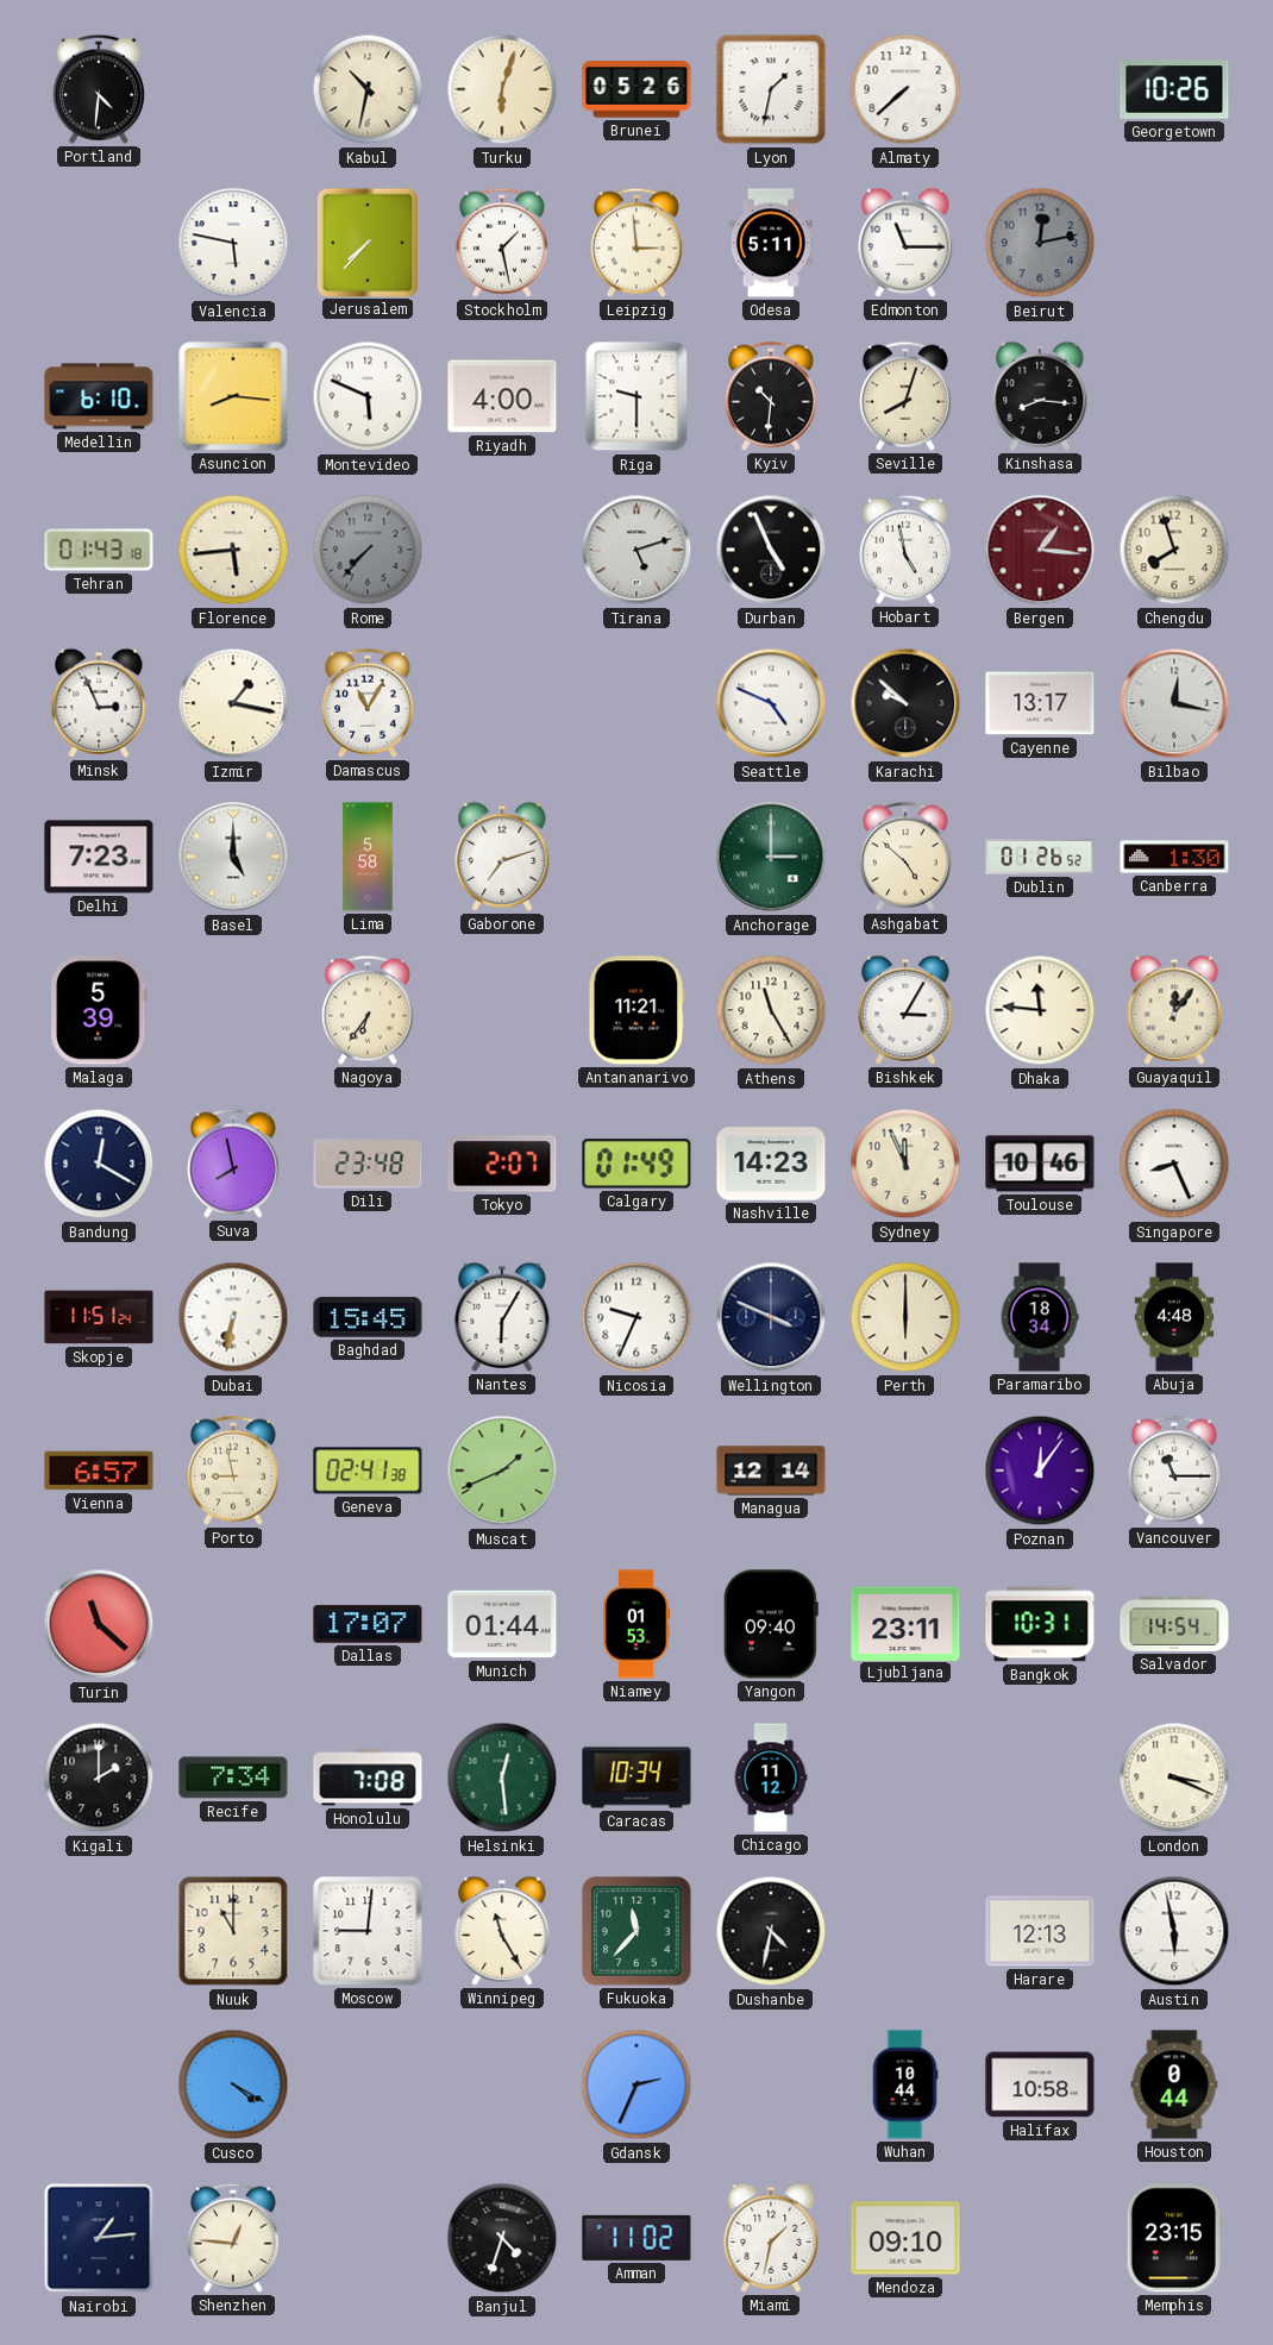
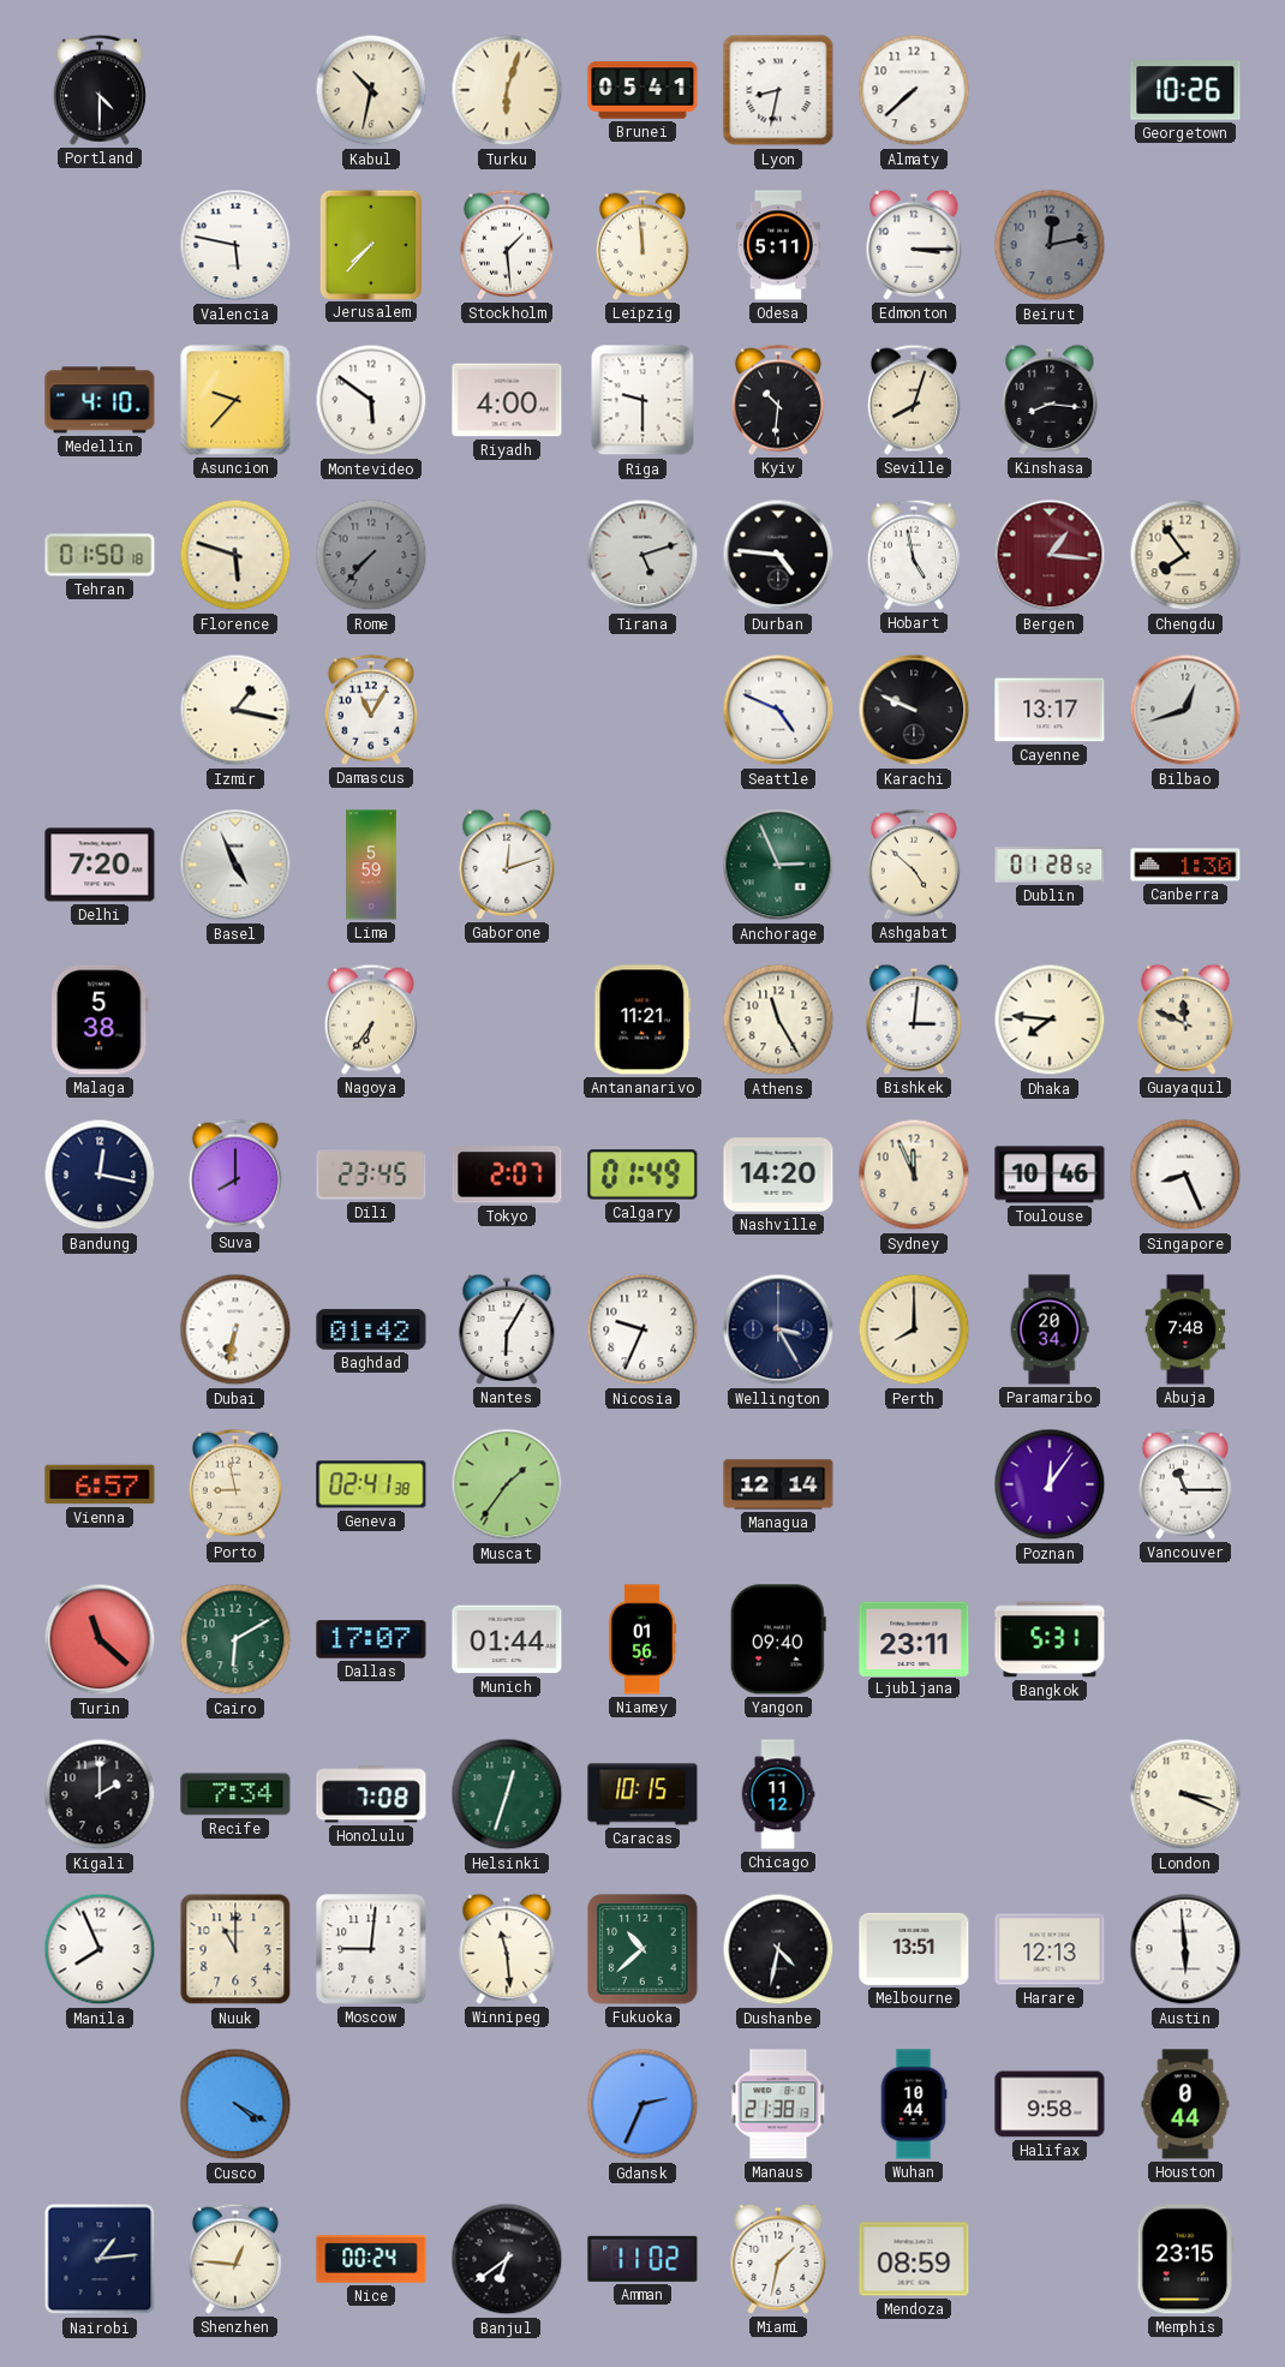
Portland: 4:31 -> 4:30 (100, 90)
Brunei: 05:26 -> 05:41 (642, 90)
Lyon: 1:32 -> 8:32 (778, 90)
Stockholm: 1:28 -> 1:29 (507, 245)
Leipzig: 2:59 -> 11:59 (642, 245)
Edmonton: 11:15 -> 3:15 (914, 245)
Medellin: 6:10 -> 4:10 (100, 400)
Asuncion: 8:16 -> 9:37 (235, 400)
Montevideo: 5:49 -> 5:51 (371, 400)
Tehran: 01:43 -> 01:50 (100, 555)
Florence: 5:44 -> 5:48 (235, 555)
Durban: 4:56 -> 4:46 (778, 555)
Chengdu: 7:57 -> 7:54 (1185, 555)
Minsk: 2:56 -> none (99, 703)
Karachi: 9:52 -> 9:49 (914, 710)
Bilbao: 12:17 -> 12:42 (1185, 710)
Delhi: 7:23 -> 7:20 (100, 865)
Basel: 5:00 -> 4:56 (235, 865)
Lima: 5:58 -> 5:59 (371, 865)
Gaborone: 7:12 -> 12:12 (507, 865)
Anchorage: 3:00 -> 2:56 (778, 865)
Dublin: 01:26 -> 01:28 (1050, 865)
Malaga: 5:39 -> 5:38 (100, 1020)
Bishkek: 3:05 -> 3:01 (914, 1020)
Dhaka: 11:46 -> 7:46 (1050, 1020)
Guayaquil: 12:06 -> 11:49 (1185, 1020)
Bandung: 12:20 -> 12:17 (100, 1174)
Suva: 7:58 -> 8:00 (235, 1174)
Dili: 23:48 -> 23:45 (371, 1174)
Nashville: 14:23 -> 14:20 (778, 1174)
Skopje: 11:51 -> none (99, 1317)
Baghdad: 15:45 -> 01:42 (371, 1329)
Wellington: 3:49 -> 3:25 (778, 1329)
Perth: 6:00 -> 8:00 (914, 1329)
Paramaribo: 18:34 -> 20:34 (1050, 1329)
Abuja: 4:48 -> 7:48 (1185, 1329)
Muscat: 1:41 -> 1:36 (507, 1484)
Cairo: none -> 6:10 (235, 1639)
Niamey: 01:53 -> 01:56 (642, 1639)
Bangkok: 10:31 -> 5:31 (1050, 1639)
Salvador: 14:54 -> none (1174, 1624)
Helsinki: 12:29 -> 12:33 (507, 1794)
Caracas: 10:34 -> 10:15 (642, 1794)
Manila: none -> 7:56 (100, 1949)
Winnipeg: 11:25 -> 11:29 (507, 1949)
Fukuoka: 11:37 -> 10:38 (642, 1949)
Melbourne: none -> 13:51 (914, 1949)
Austin: 5:58 -> 5:59 (1185, 1949)
Manaus: none -> 21:38 (778, 2104)
Halifax: 10:58 -> 9:58 (1050, 2104)
Nice: none -> 00:24 (371, 2259)
Banjul: 4:33 -> 6:39 (507, 2259)
Mendoza: 09:10 -> 08:59 (914, 2259)
